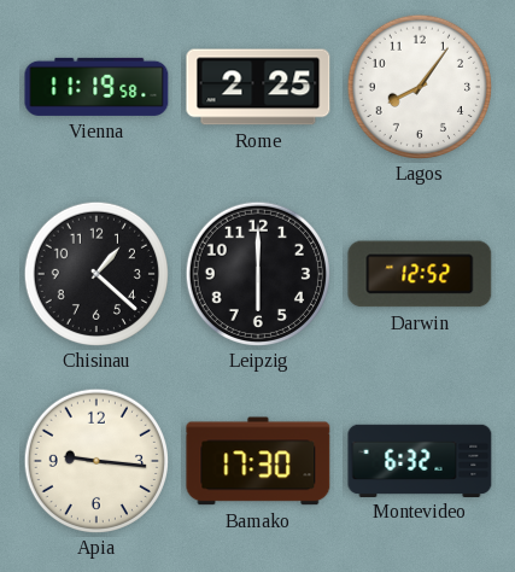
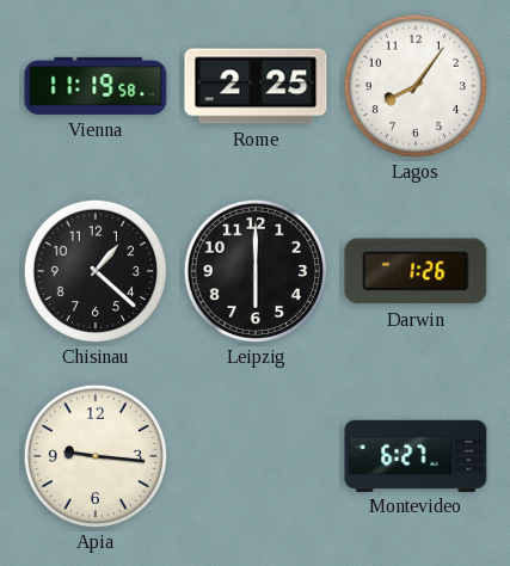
Darwin: 12:52 -> 1:26 (416, 271)
Bamako: 17:30 -> none (258, 461)
Montevideo: 6:32 -> 6:27 (416, 455)
